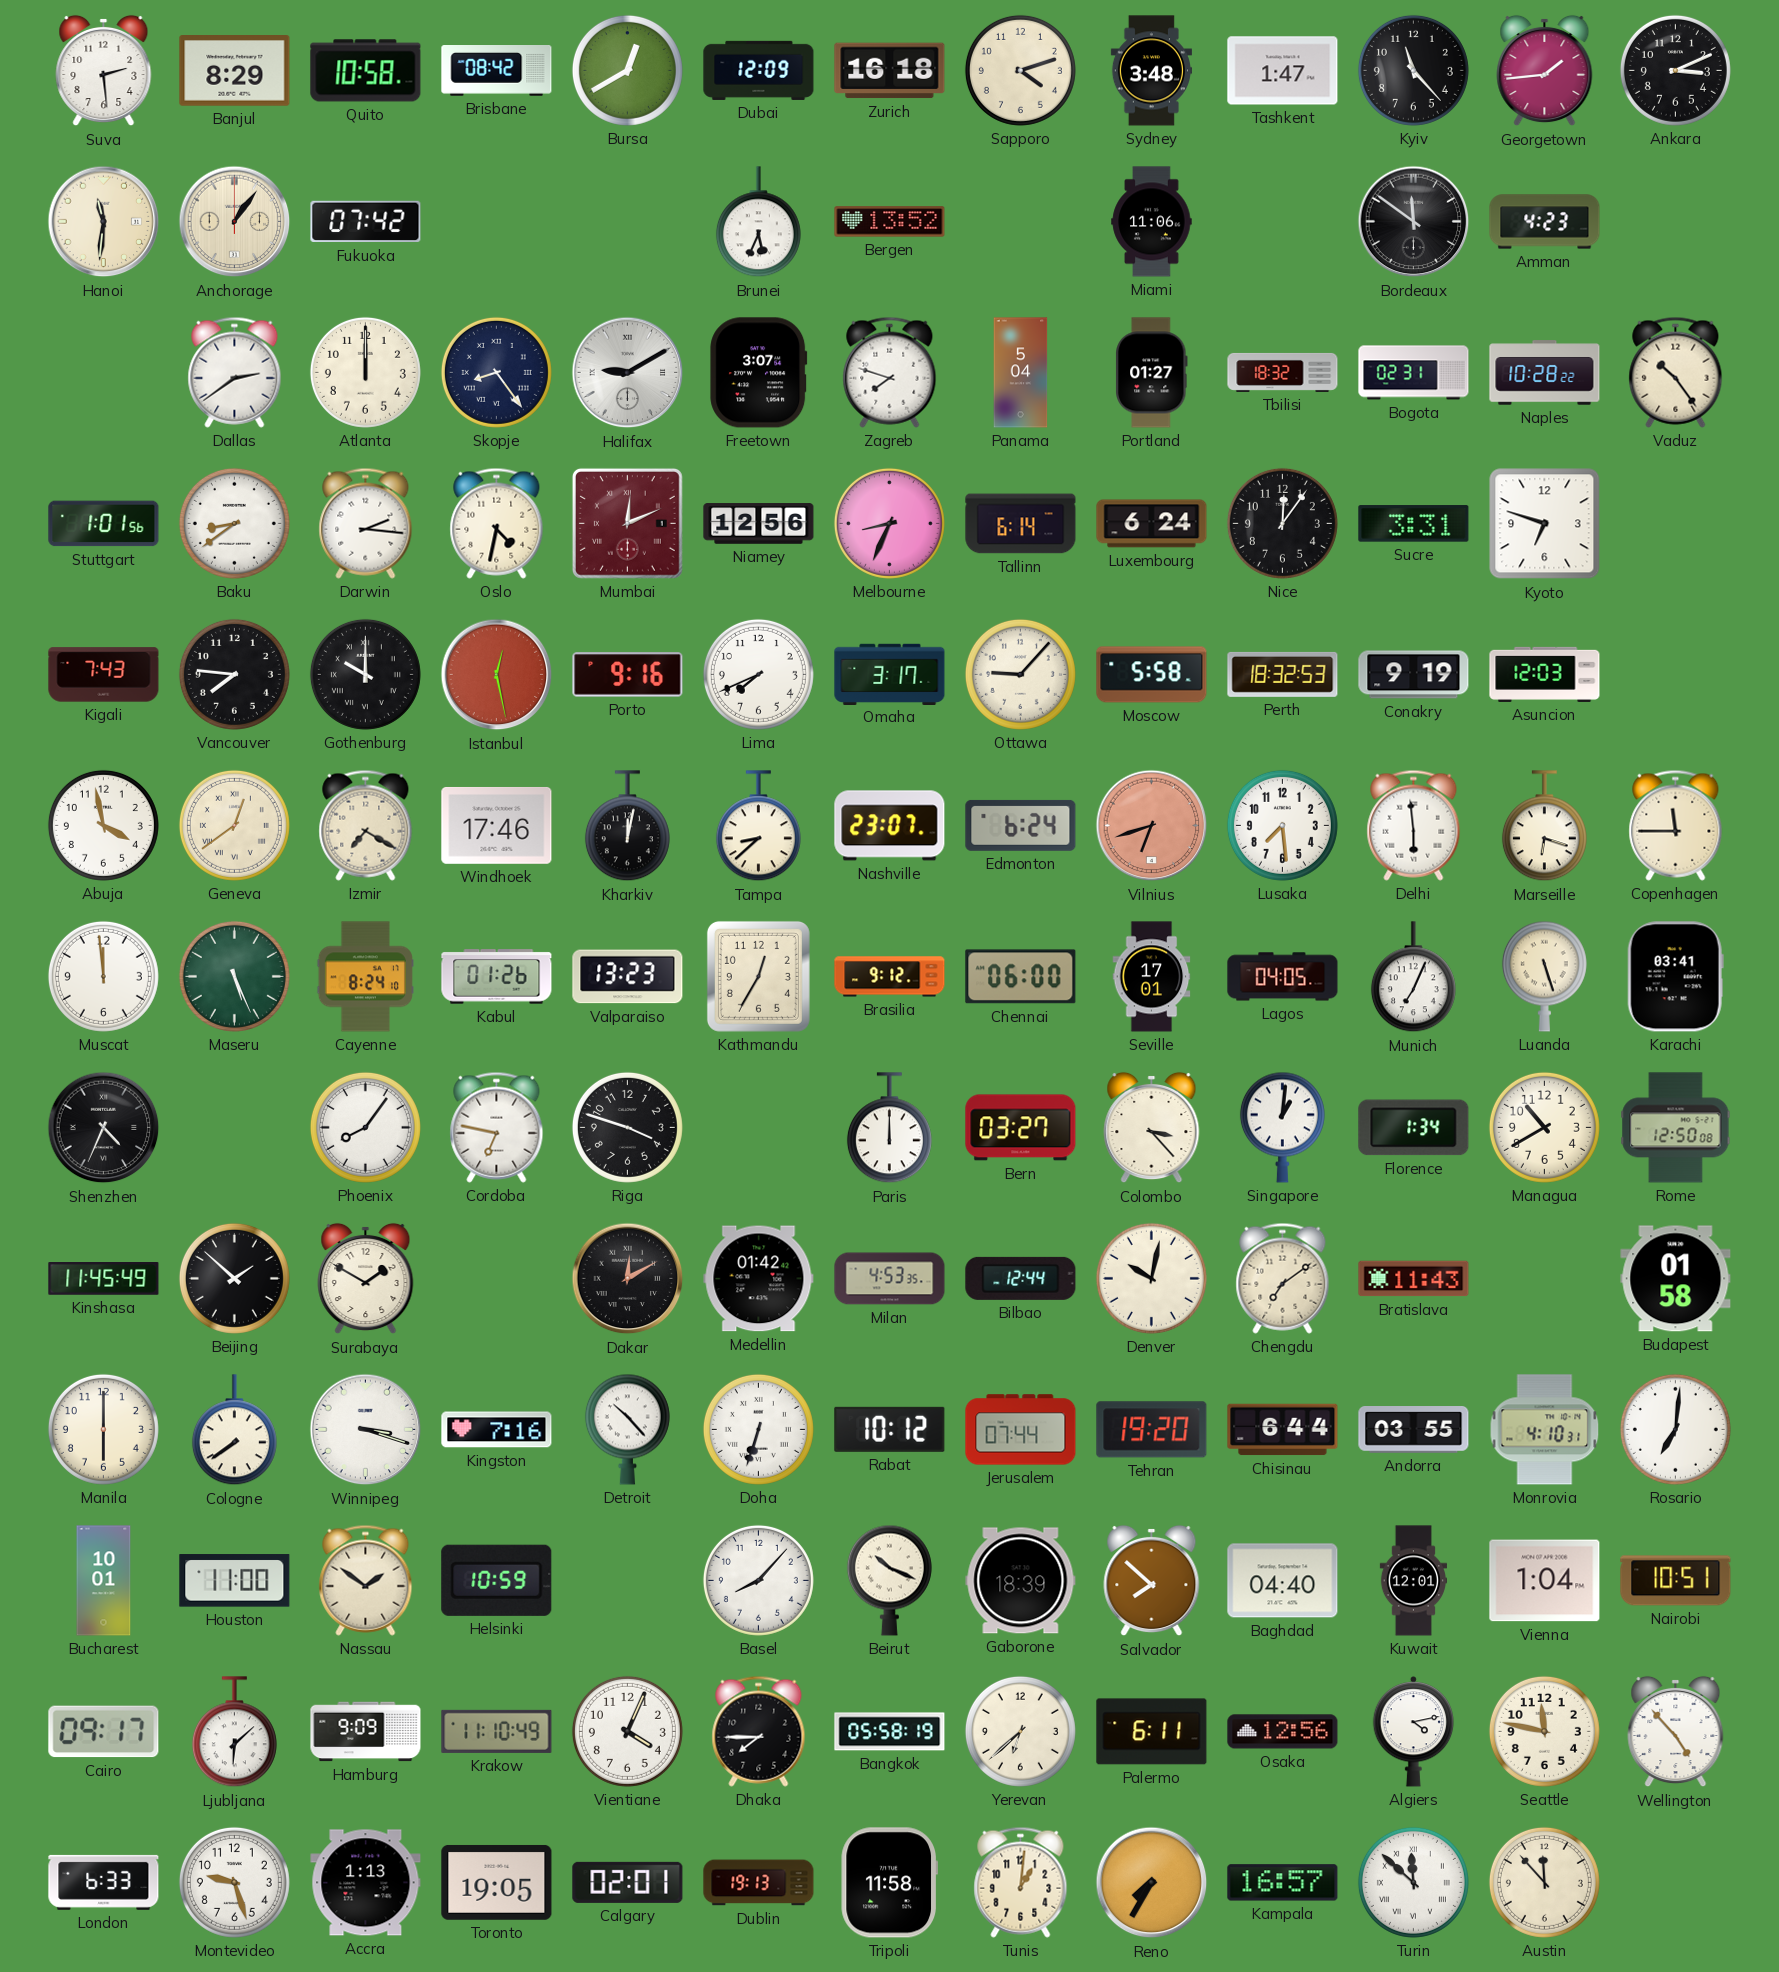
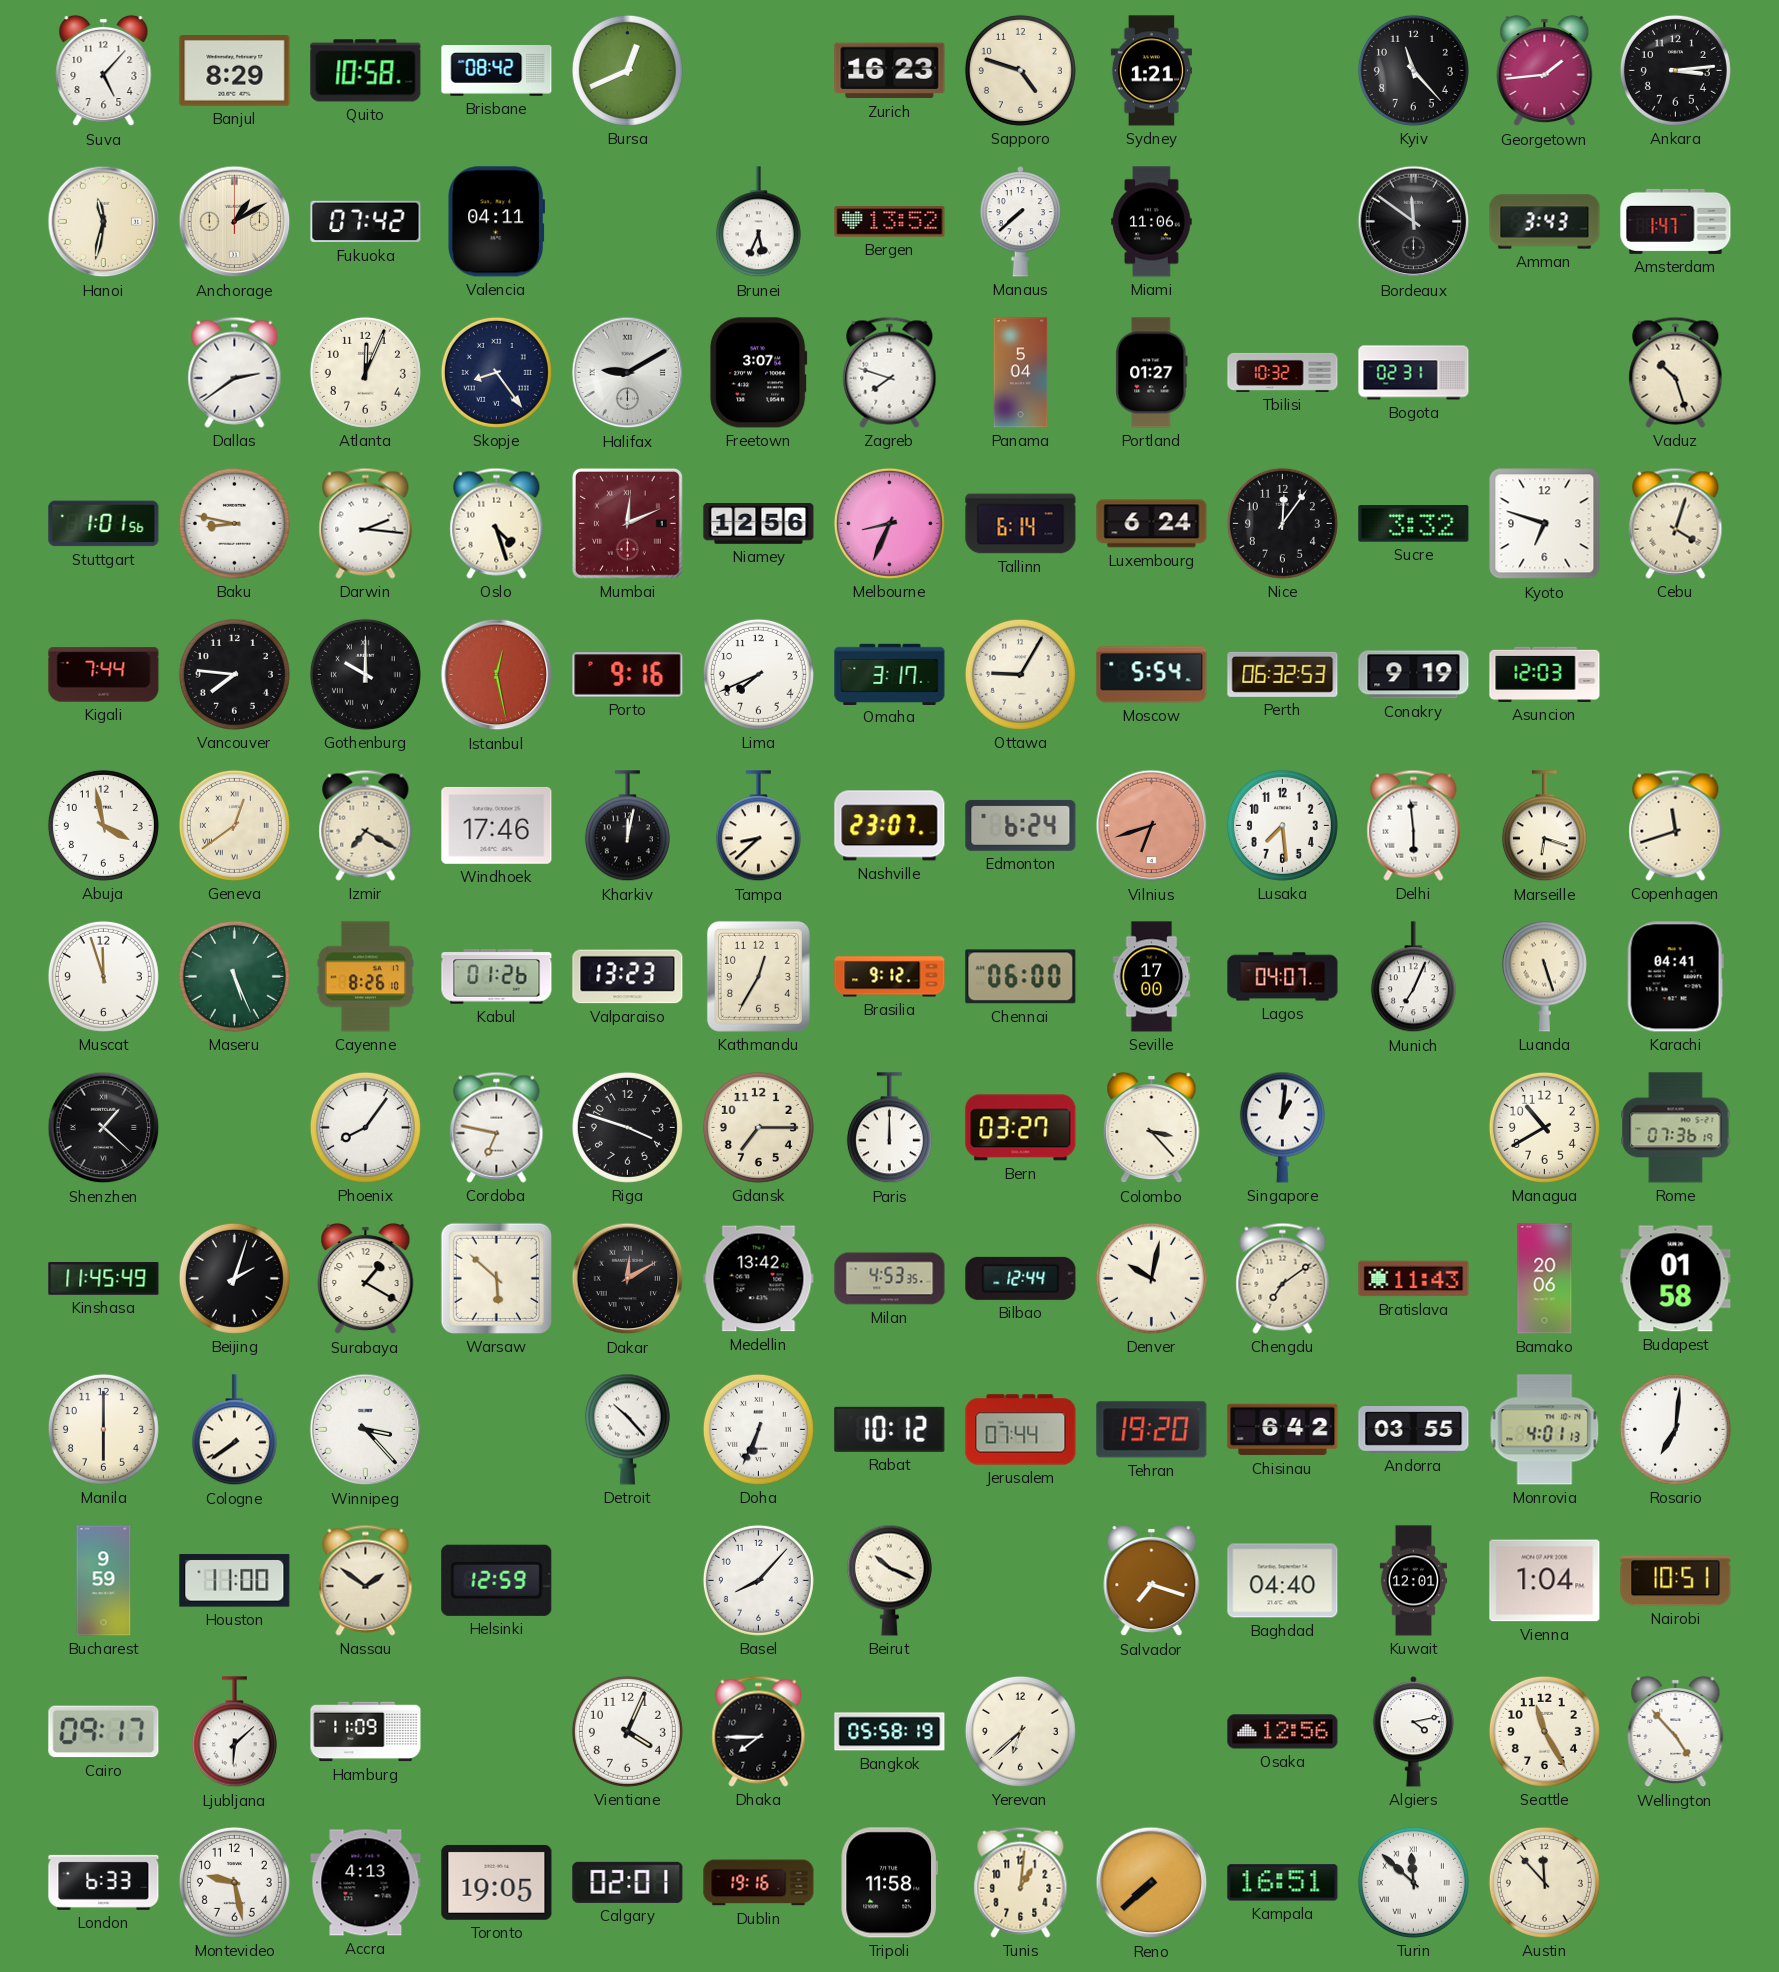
Suva: 2:29 -> 5:07 (104, 71)
Bursa: 12:40 -> 12:41 (627, 70)
Dubai: 12:09 -> none (759, 70)
Zurich: 16:18 -> 16:23 (890, 71)
Sapporo: 4:12 -> 4:48 (1020, 70)
Sydney: 3:48 -> 1:21 (1151, 71)
Tashkent: 1:47 -> none (1283, 71)
Ankara: 3:11 -> 3:14 (1675, 70)
Hanoi: 11:31 -> 11:32 (104, 222)
Anchorage: 1:06 -> 1:10 (235, 222)
Valencia: none -> 04:11 (497, 222)
Manaus: none -> 7:38 (1021, 222)
Amman: 4:23 -> 3:43 (1545, 222)
Amsterdam: none -> 1:47 (1676, 221)
Atlanta: 12:00 -> 12:04 (365, 372)
Tbilisi: 18:32 -> 10:32 (1283, 372)
Naples: 10:28 -> none (1545, 373)
Vaduz: 10:24 -> 10:27 (1676, 372)
Baku: 8:39 -> 8:47 (234, 523)
Oslo: 4:32 -> 4:27 (497, 523)
Sucre: 3:31 -> 3:32 (1414, 524)
Cebu: none -> 4:03 (1676, 523)
Kigali: 7:43 -> 7:44 (104, 675)
Ottawa: 9:07 -> 9:05 (1020, 674)
Moscow: 5:58 -> 5:54 (1152, 675)
Perth: 18:32 -> 06:32 (1283, 674)
Copenhagen: 11:45 -> 11:42 (1676, 825)
Muscat: 11:59 -> 11:57 (103, 976)
Cayenne: 8:24 -> 8:26 (365, 977)
Seville: 17:01 -> 17:00 (1152, 977)
Lagos: 04:05 -> 04:07 (1283, 977)
Karachi: 03:41 -> 04:41 (1675, 977)
Shenzhen: 4:34 -> 1:22 (104, 1128)
Gdansk: none -> 7:15 (758, 1127)
Florence: 1:34 -> none (1414, 1128)
Rome: 12:50 -> 07:36 (1676, 1128)
Beijing: 1:52 -> 2:03 (234, 1278)
Surabaya: 1:50 -> 1:20 (366, 1279)
Warsaw: none -> 5:52 (496, 1278)
Medellin: 01:42 -> 13:42 (759, 1279)
Bamako: none -> 20:06 (1545, 1279)
Winnipeg: 3:18 -> 3:23 (366, 1430)
Kingston: 7:16 -> none (497, 1430)
Doha: 6:33 -> 6:34 (758, 1429)
Chisinau: 6:44 -> 6:42 (1283, 1430)
Monrovia: 4:10 -> 4:01 (1545, 1430)
Bucharest: 10:01 -> 9:59 (104, 1581)
Helsinki: 10:59 -> 12:59 (497, 1580)
Gaborone: 18:39 -> none (1021, 1581)
Salvador: 7:52 -> 7:18 (1152, 1581)
Hamburg: 9:09 -> 11:09 (366, 1732)
Krakow: 11:10 -> none (497, 1731)
Palermo: 6:11 -> none (1152, 1732)
Seattle: 11:47 -> 11:25 (1544, 1731)
Montevideo: 9:27 -> 9:28 (234, 1882)
Accra: 1:13 -> 4:13 (366, 1883)
Dublin: 19:13 -> 19:16 (759, 1883)
Reno: 7:35 -> 7:38 (1152, 1883)
Kampala: 16:57 -> 16:51 (1283, 1883)
